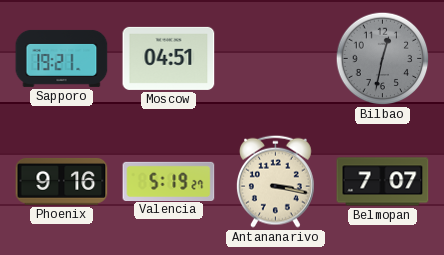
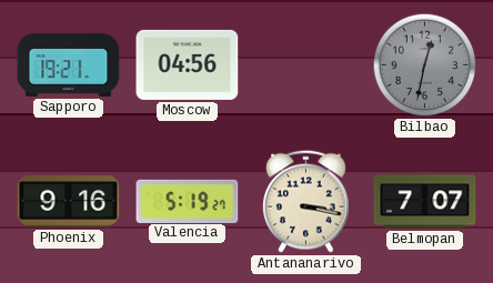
Moscow: 04:51 -> 04:56 (188, 64)
